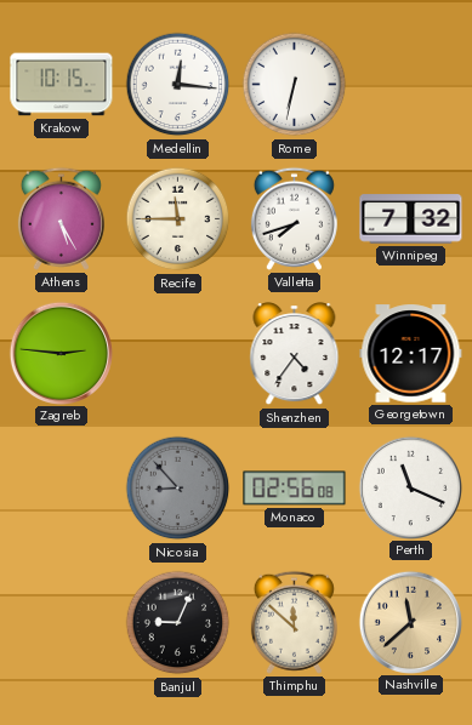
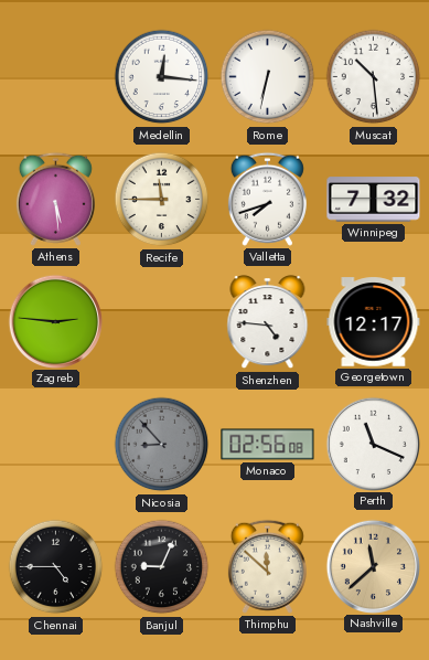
Krakow: 10:15 -> none (62, 85)
Muscat: none -> 10:29 (374, 77)
Athens: 5:25 -> 5:29 (55, 199)
Shenzhen: 4:36 -> 4:46 (268, 322)
Chennai: none -> 4:45 (56, 567)
